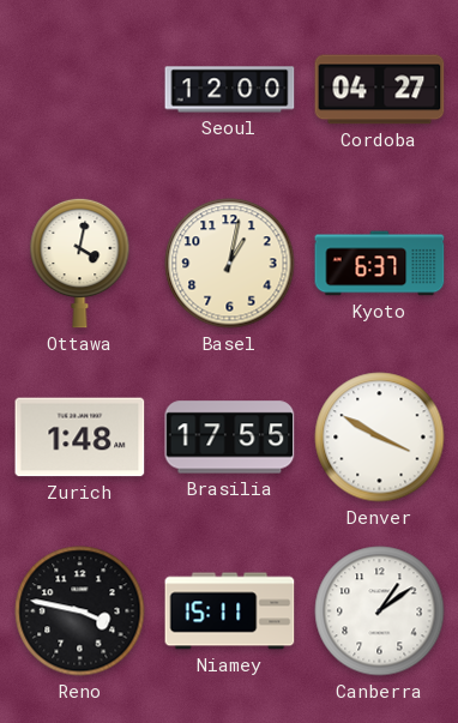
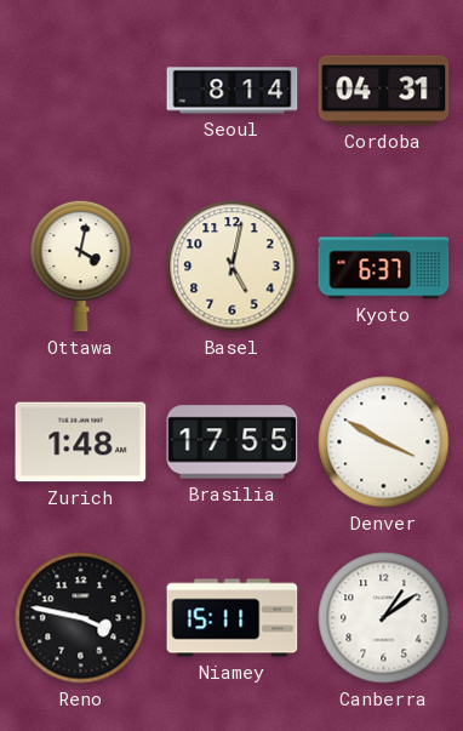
Seoul: 12:00 -> 8:14 (233, 91)
Cordoba: 04:27 -> 04:31 (384, 91)
Basel: 1:02 -> 5:02 (233, 267)
